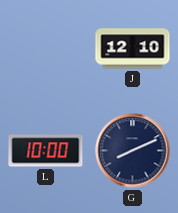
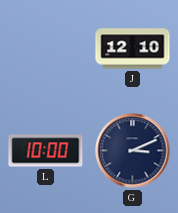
G: 8:11 -> 3:11 (133, 151)
